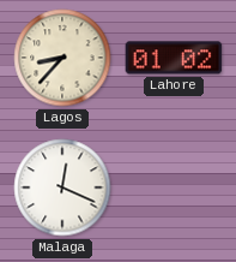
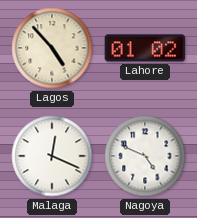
Lagos: 8:37 -> 4:53 (52, 48)
Nagoya: none -> 4:49 (145, 156)
